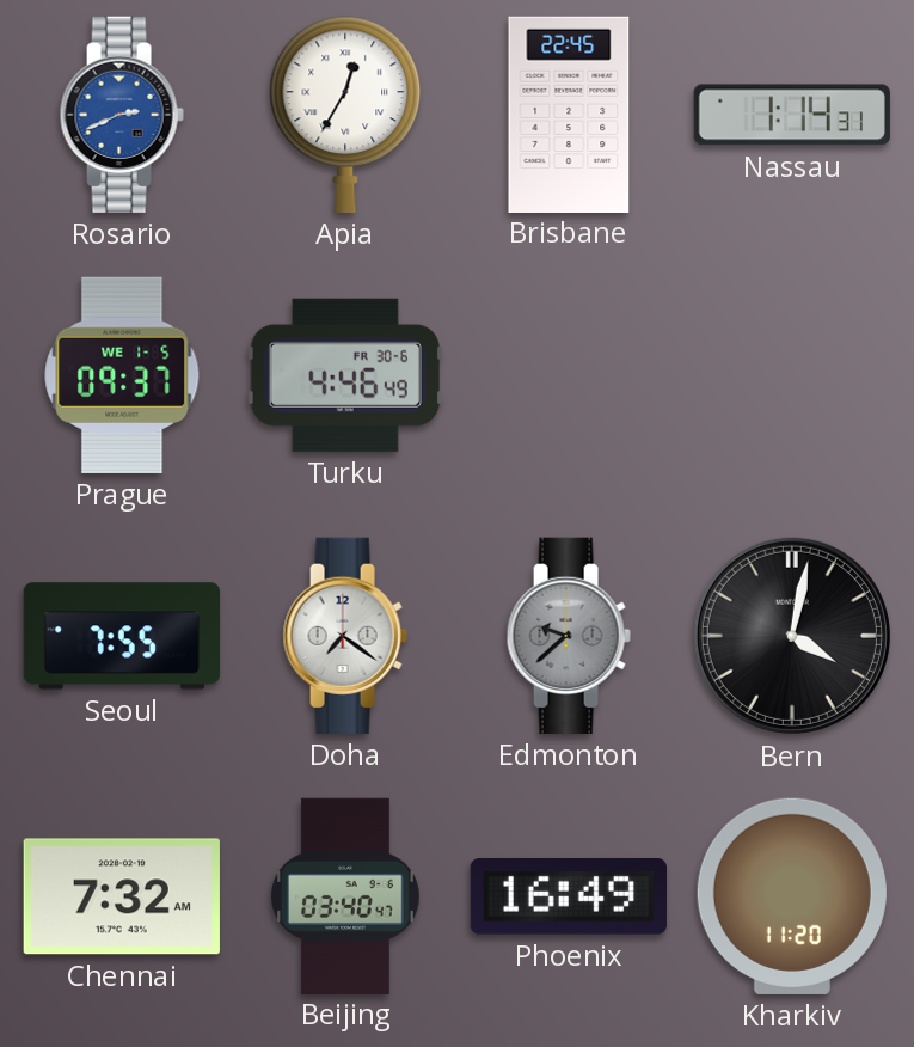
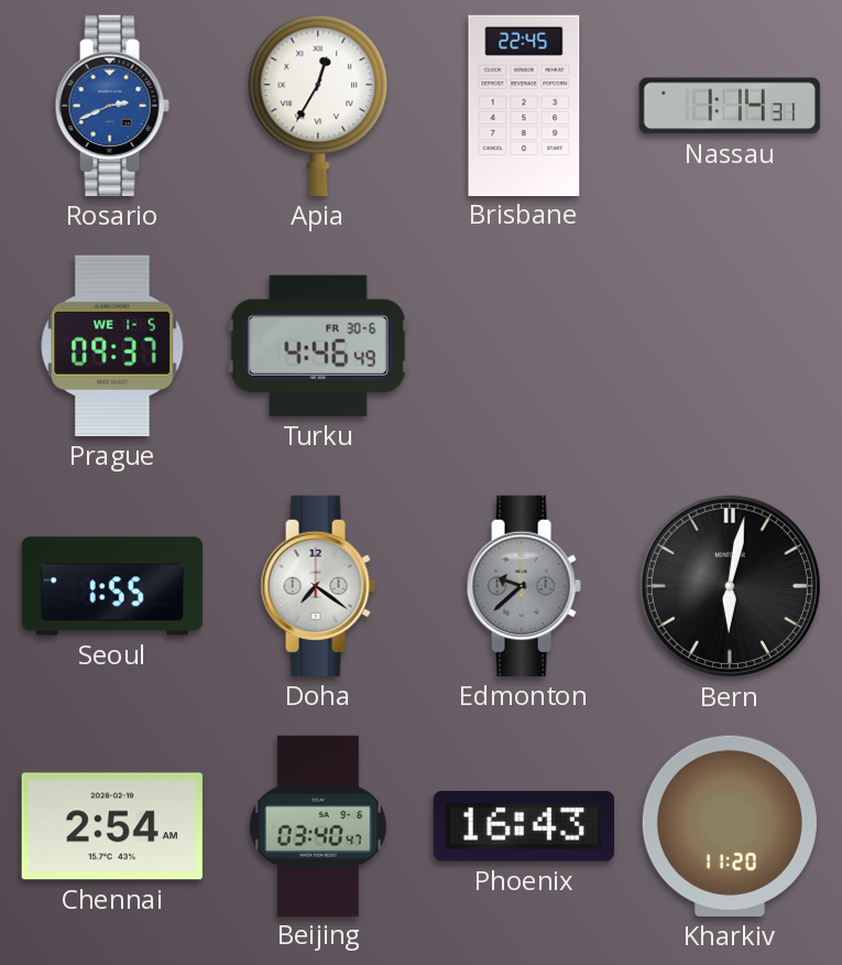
Seoul: 7:55 -> 1:55 (111, 586)
Bern: 4:02 -> 6:02 (730, 586)
Chennai: 7:32 -> 2:54 (112, 826)
Phoenix: 16:49 -> 16:43 (524, 827)
